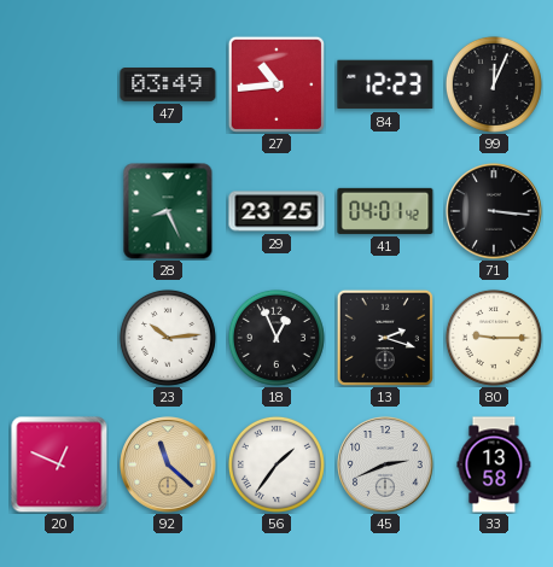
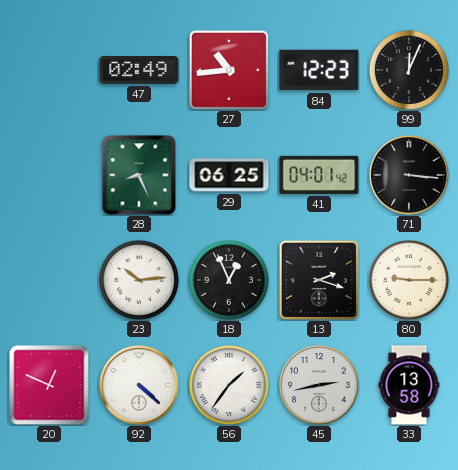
47: 03:49 -> 02:49 (139, 71)
29: 23:25 -> 06:25 (229, 175)
92: 11:22 -> 4:22 (139, 385)
92 dial: champagne -> white (139, 385)
45: 2:41 -> 2:43 (319, 385)
